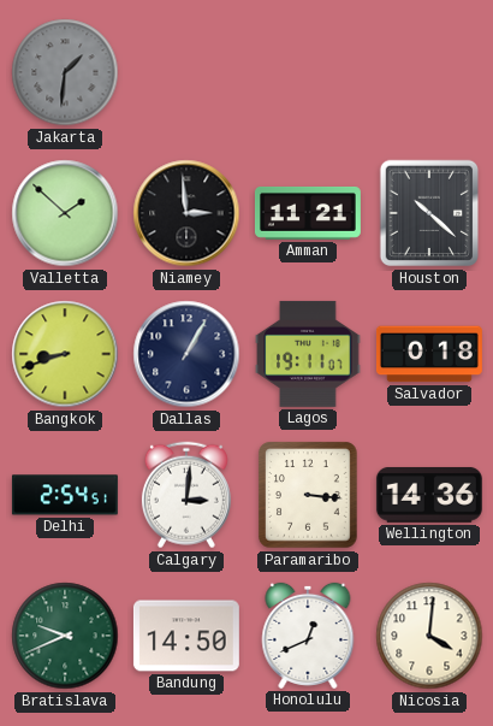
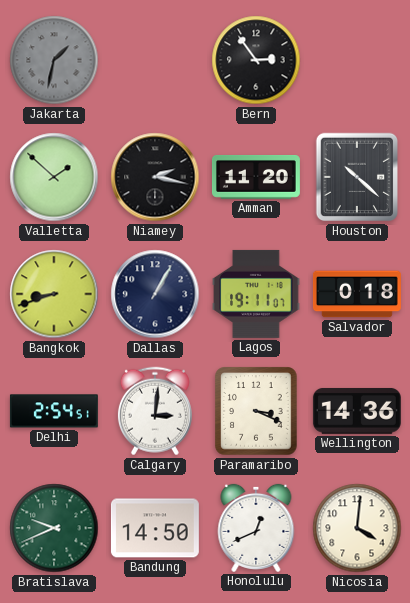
Jakarta: 1:31 -> 1:32 (54, 60)
Bern: none -> 2:54 (256, 60)
Niamey: 2:59 -> 2:17 (155, 177)
Amman: 11:21 -> 11:20 (256, 177)
Paramaribo: 3:16 -> 3:19 (256, 411)
